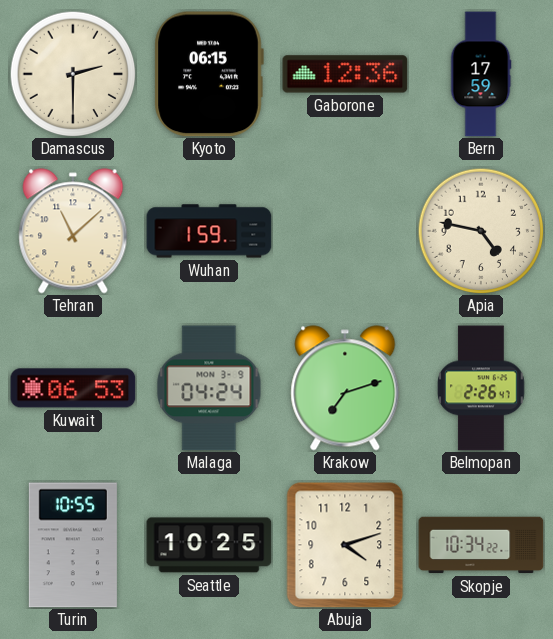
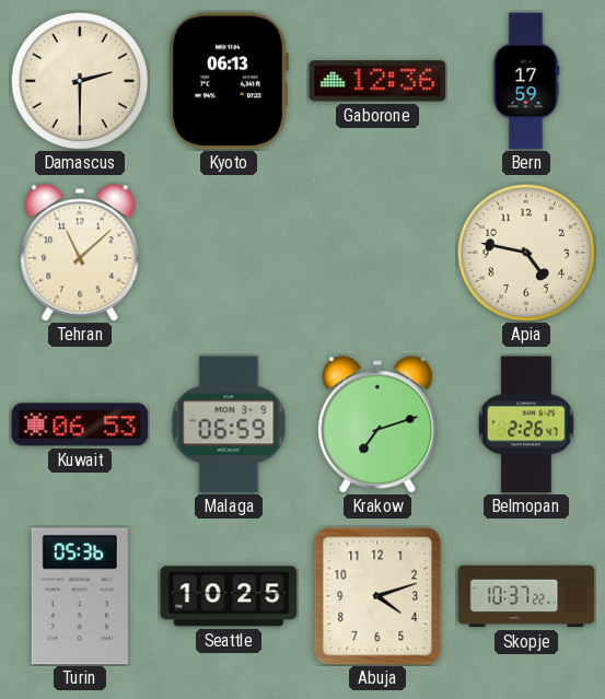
Kyoto: 06:15 -> 06:13 (229, 81)
Wuhan: 1:59 -> none (209, 231)
Malaga: 04:24 -> 06:59 (229, 424)
Turin: 10:55 -> 05:36 (80, 596)
Skopje: 10:34 -> 10:37 (526, 596)
